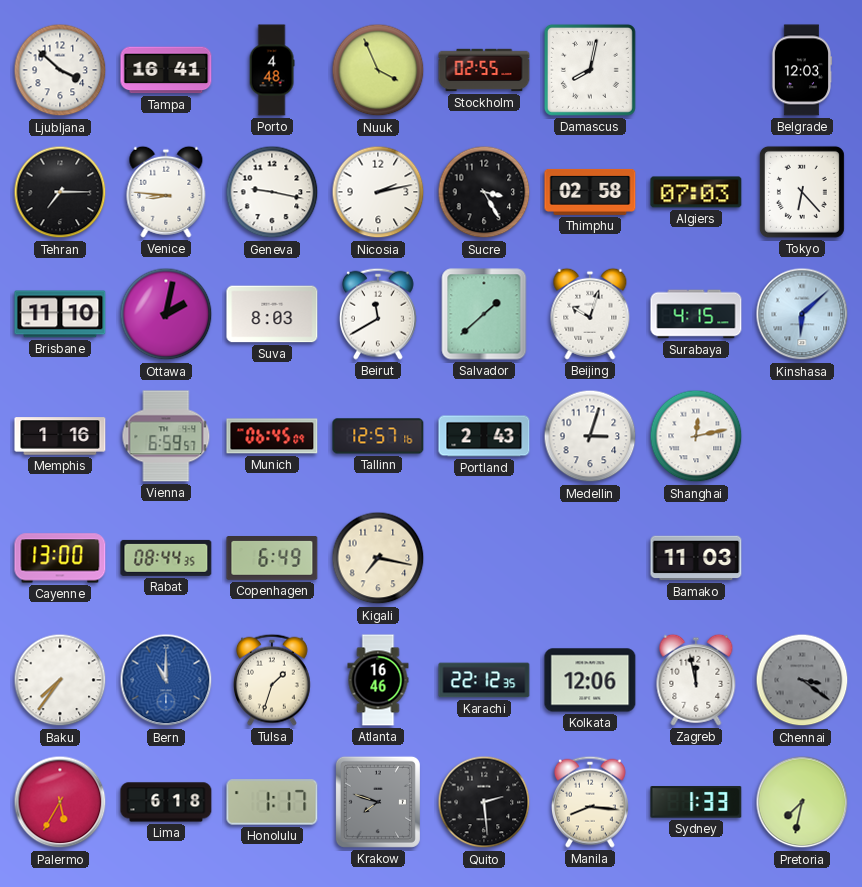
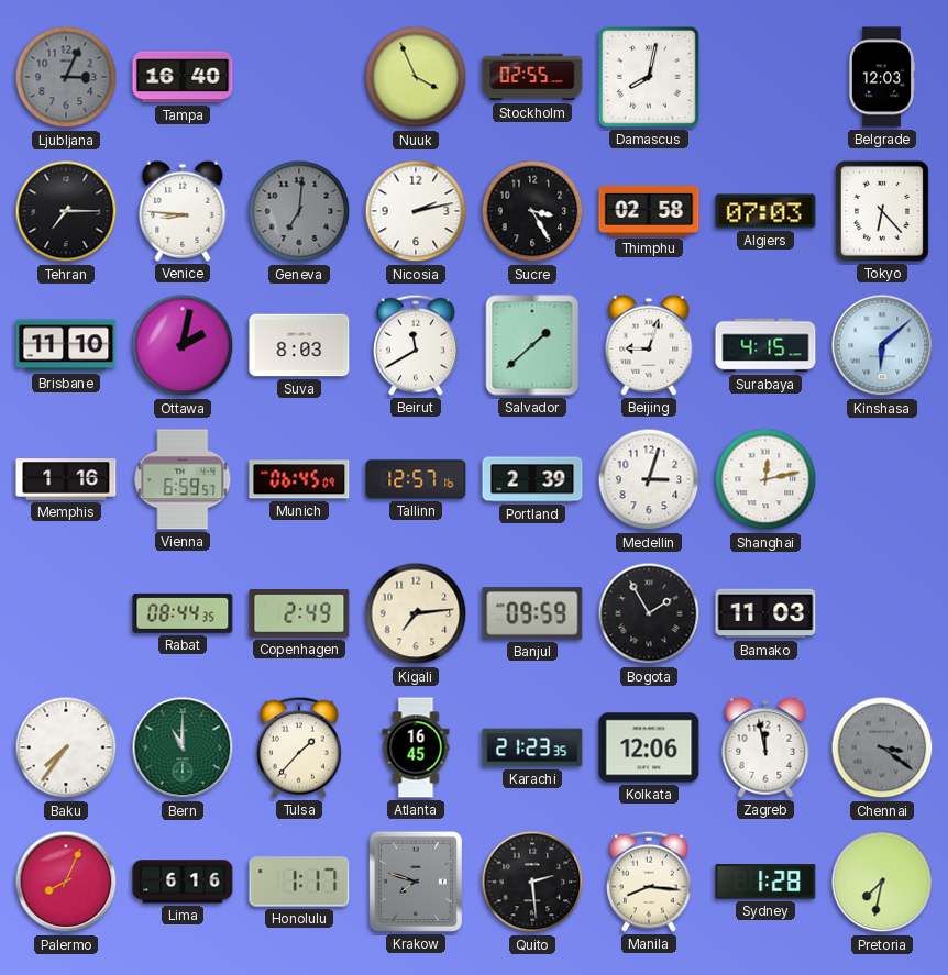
Ljubljana: 3:52 -> 3:04 (66, 77)
Ljubljana dial: white -> grey (66, 77)
Tampa: 16:41 -> 16:40 (183, 77)
Porto: 4:48 -> none (272, 70)
Geneva: 9:17 -> 7:01 (299, 211)
Geneva dial: white -> grey (299, 211)
Beijing: 10:03 -> 9:03 (649, 345)
Portland: 2:43 -> 2:39 (532, 479)
Cayenne: 13:00 -> none (60, 558)
Copenhagen: 6:49 -> 2:49 (299, 614)
Kigali: 7:17 -> 7:14 (416, 613)
Banjul: none -> 09:59 (532, 613)
Bogota: none -> 1:55 (649, 613)
Bern dial: blue -> green (183, 747)
Tulsa: 1:33 -> 1:37 (299, 747)
Atlanta: 16:46 -> 16:45 (416, 747)
Karachi: 22:12 -> 21:23 (532, 747)
Palermo: 5:35 -> 8:04 (66, 882)
Lima: 6:18 -> 6:16 (183, 882)
Sydney: 1:33 -> 1:28 (765, 882)
